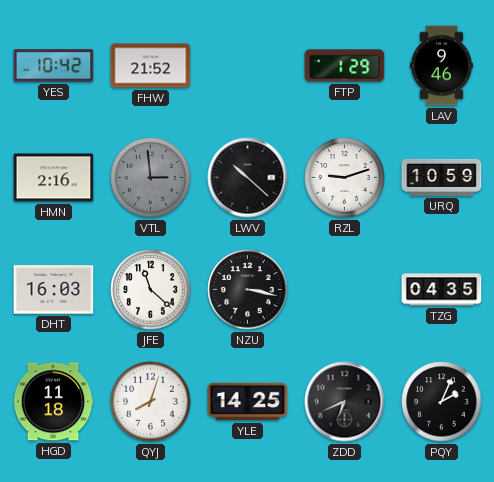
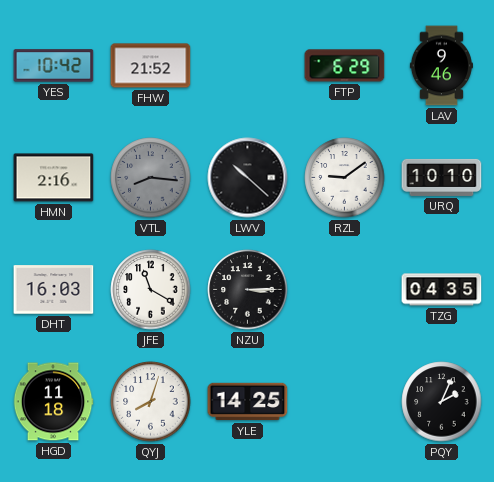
FTP: 1:29 -> 6:29 (345, 66)
VTL: 2:59 -> 8:16 (151, 178)
RZL: 9:12 -> 9:09 (345, 178)
URQ: 10:59 -> 10:10 (442, 177)
JFE: 11:22 -> 11:20 (151, 290)
NZU: 3:17 -> 3:15 (248, 290)
ZDD: 6:41 -> none (345, 402)
